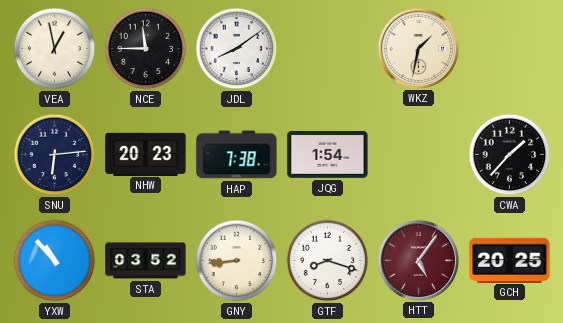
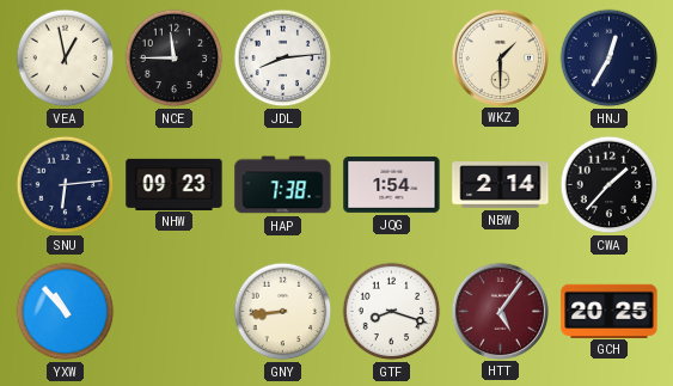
JDL: 8:09 -> 8:14 (283, 59)
WKZ: 1:32 -> 1:30 (500, 57)
HNJ: none -> 12:35 (610, 59)
NHW: 20:23 -> 09:23 (175, 184)
NBW: none -> 2:14 (501, 185)
STA: 03:52 -> none (146, 261)
